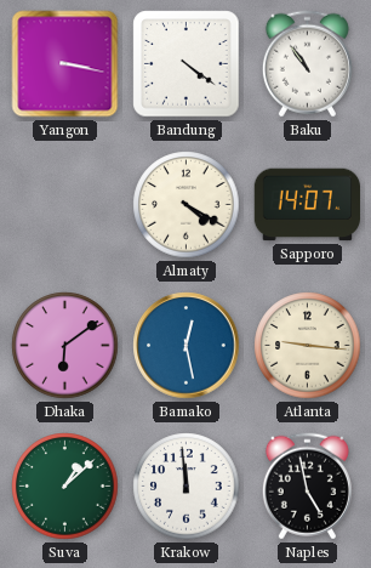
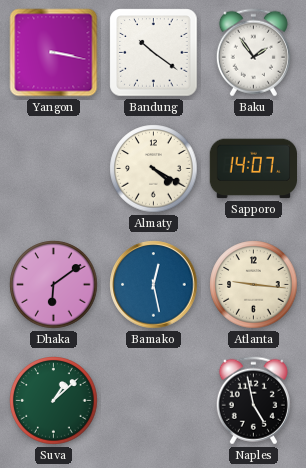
Bandung: 4:21 -> 10:21 (154, 53)
Baku: 10:54 -> 1:54 (253, 53)
Krakow: 11:59 -> none (187, 487)
